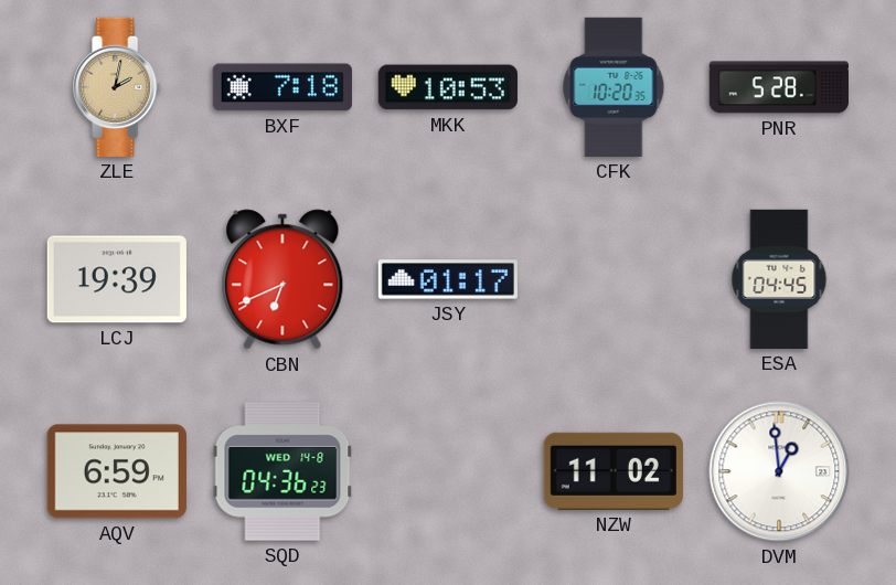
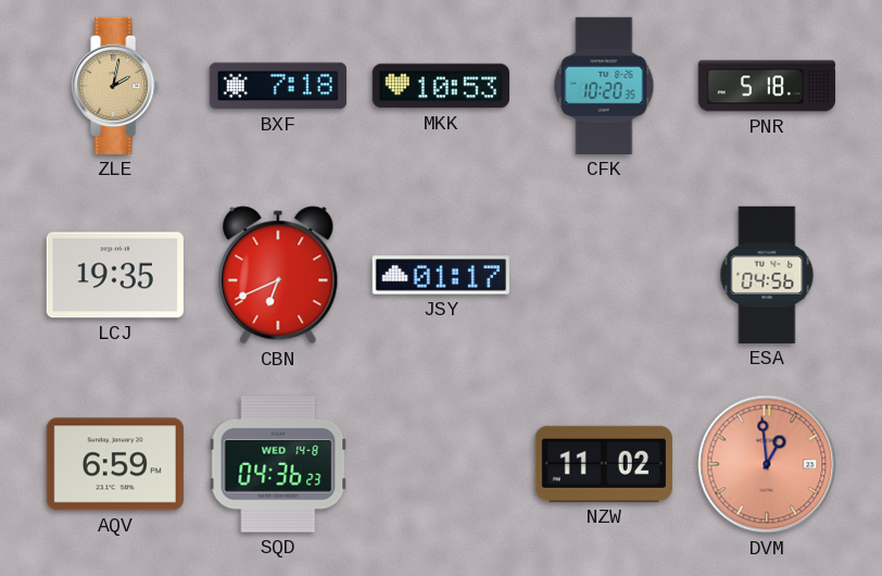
PNR: 5:28 -> 5:18 (767, 86)
LCJ: 19:39 -> 19:35 (115, 275)
ESA: 04:45 -> 04:56 (767, 275)
DVM dial: white -> salmon (767, 464)
